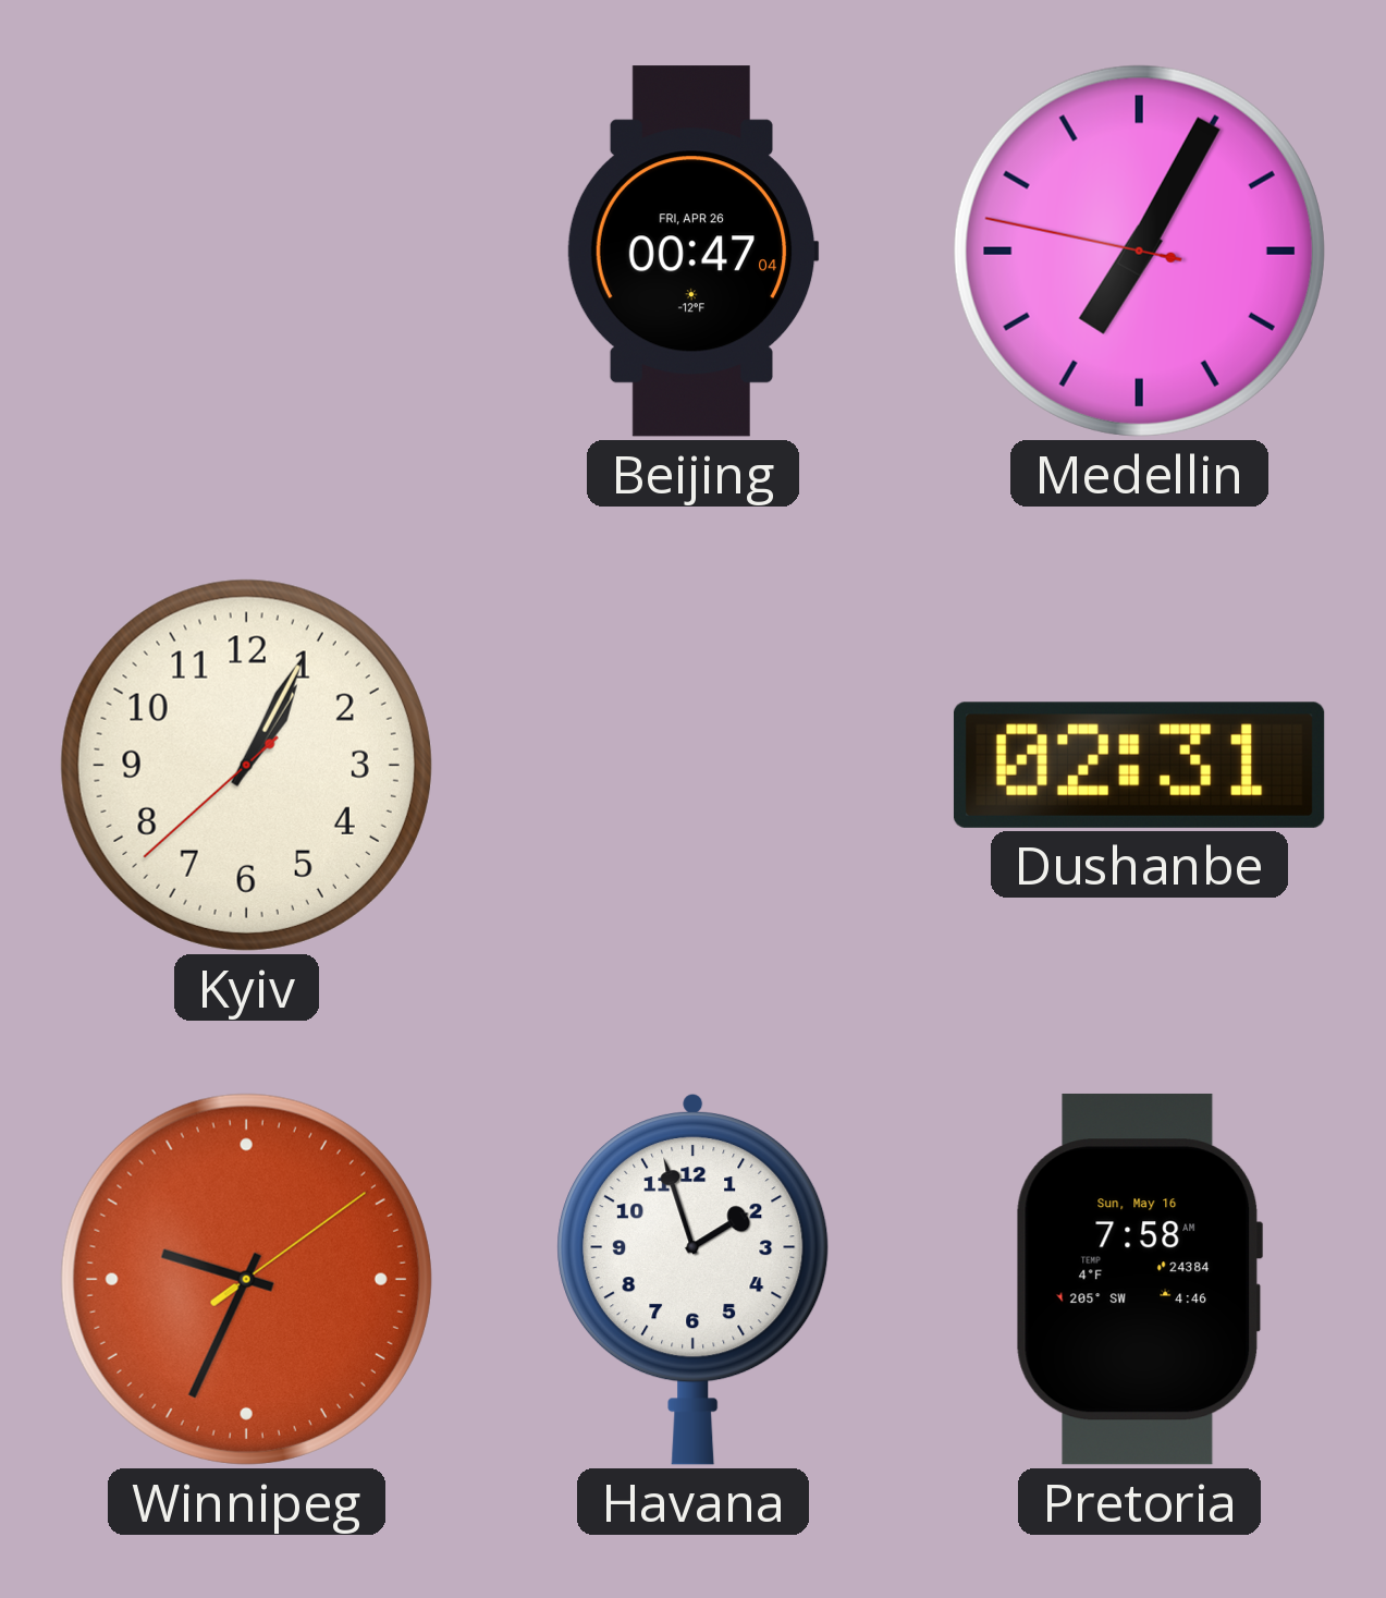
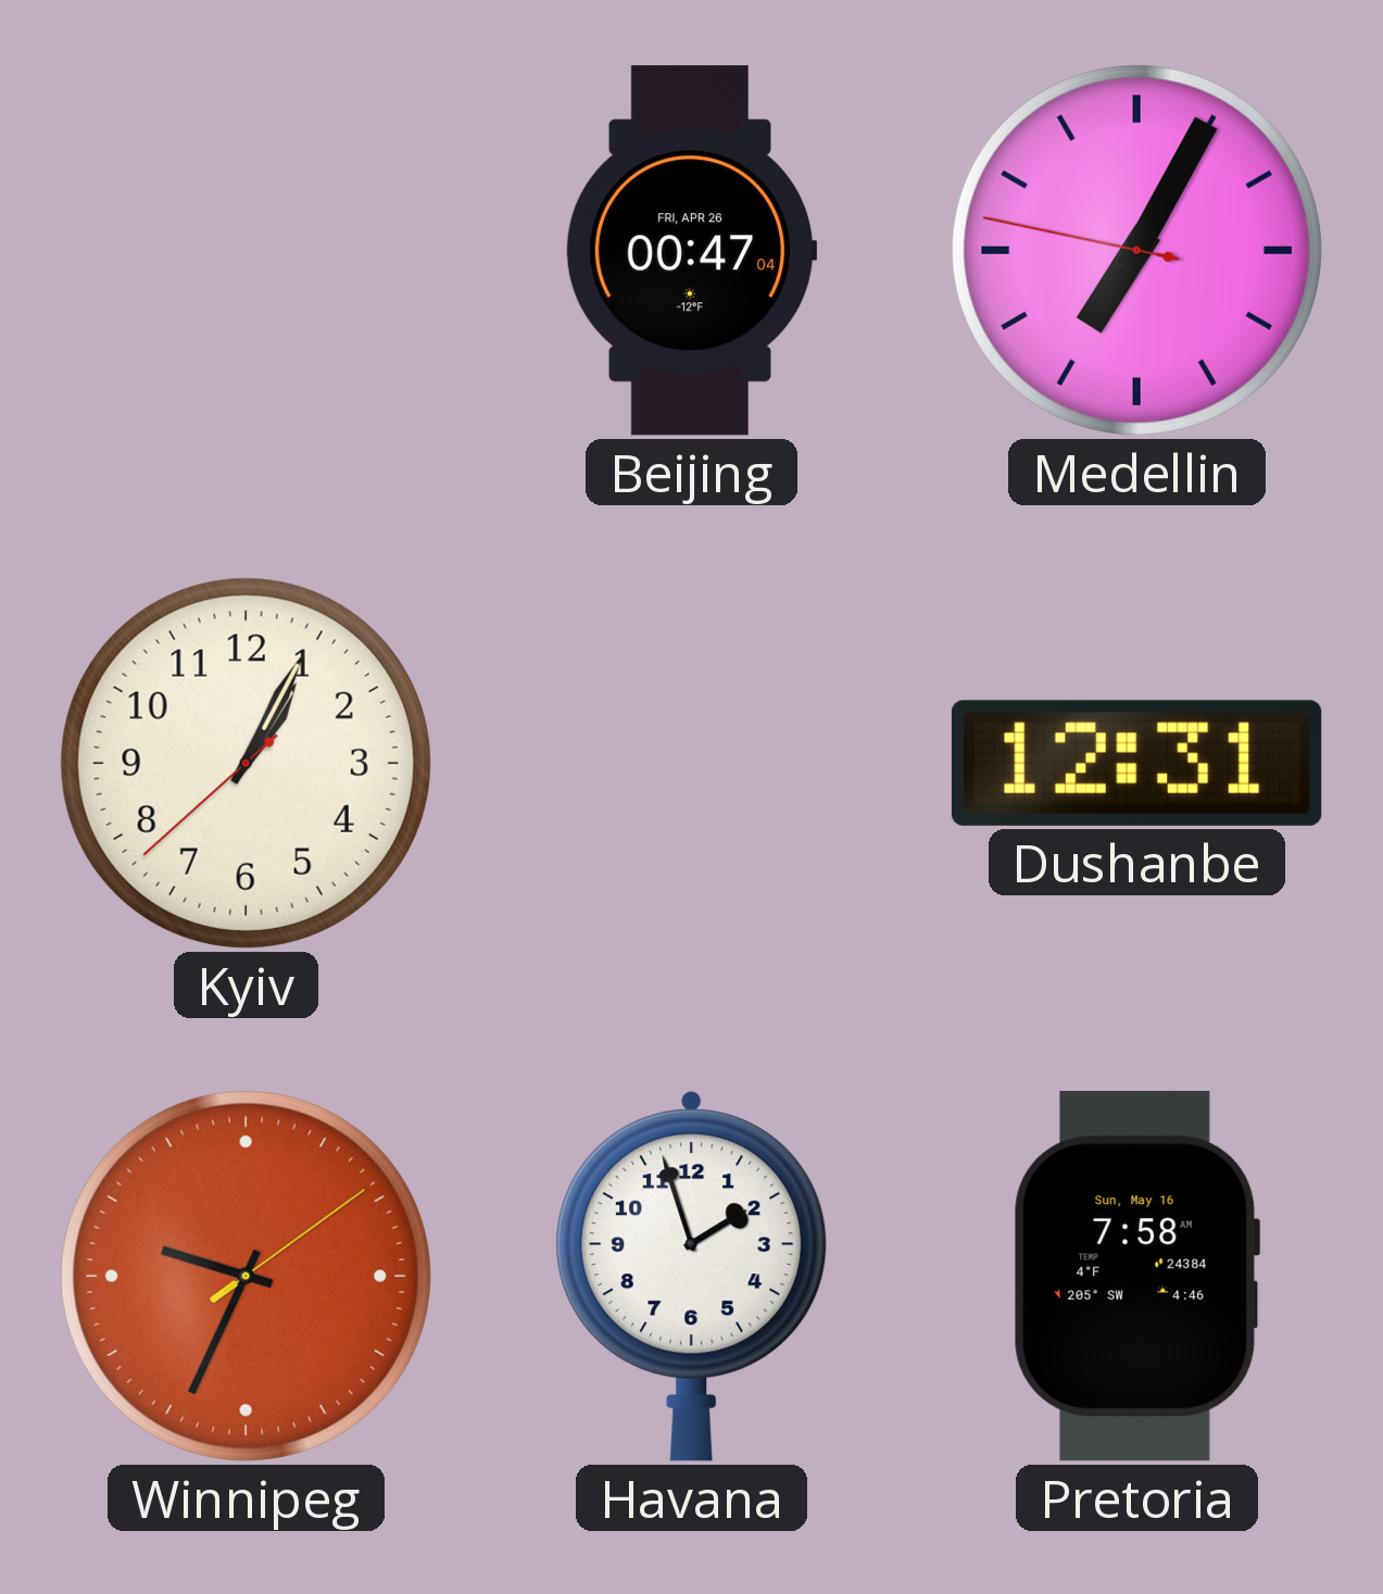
Dushanbe: 02:31 -> 12:31 (1136, 763)
